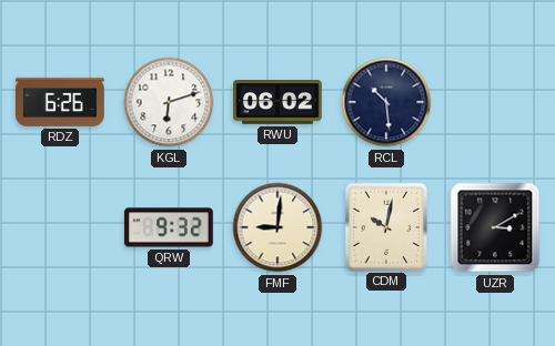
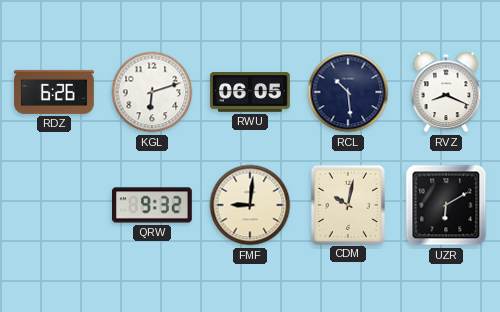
RWU: 06:02 -> 06:05 (251, 93)
RVZ: none -> 8:19 (446, 92)
UZR: 3:10 -> 6:10 (446, 205)
